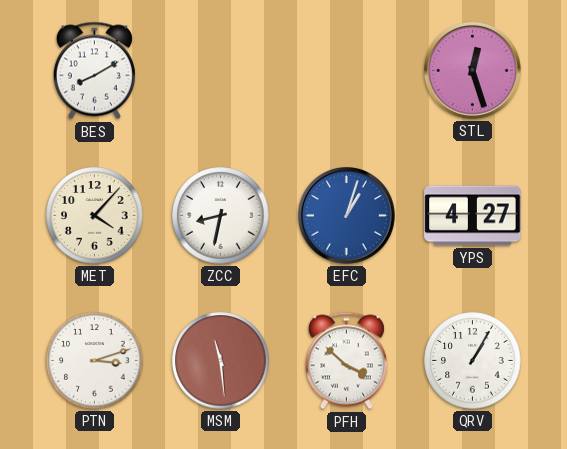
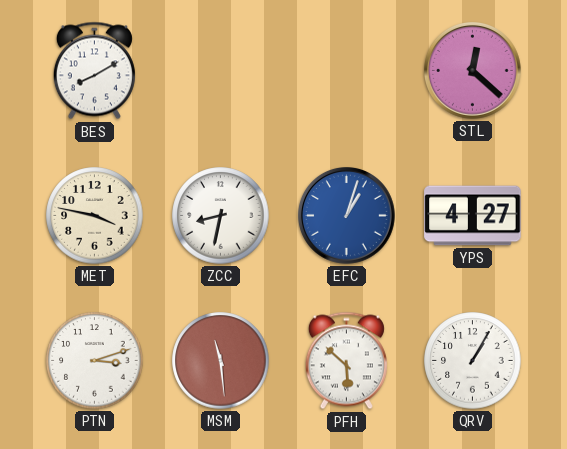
STL: 12:27 -> 12:22 (473, 71)
MET: 4:07 -> 3:47 (95, 216)
PFH: 3:52 -> 5:52 (346, 361)
